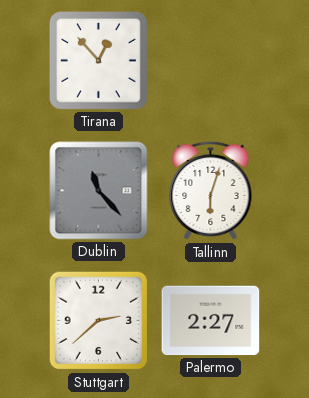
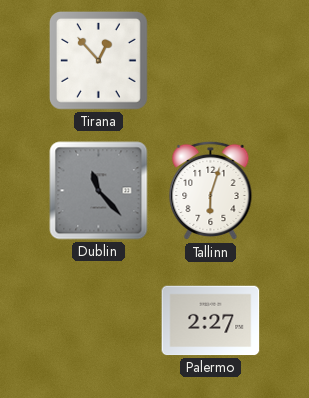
Stuttgart: 2:38 -> none (99, 321)
